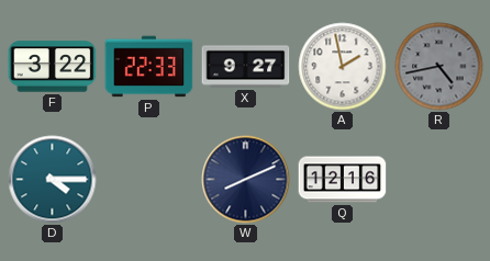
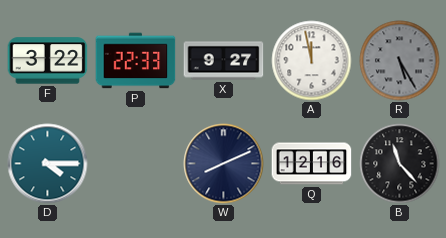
A: 1:58 -> 11:58 (312, 61)
R: 4:43 -> 5:25 (400, 61)
B: none -> 11:23 (400, 164)
